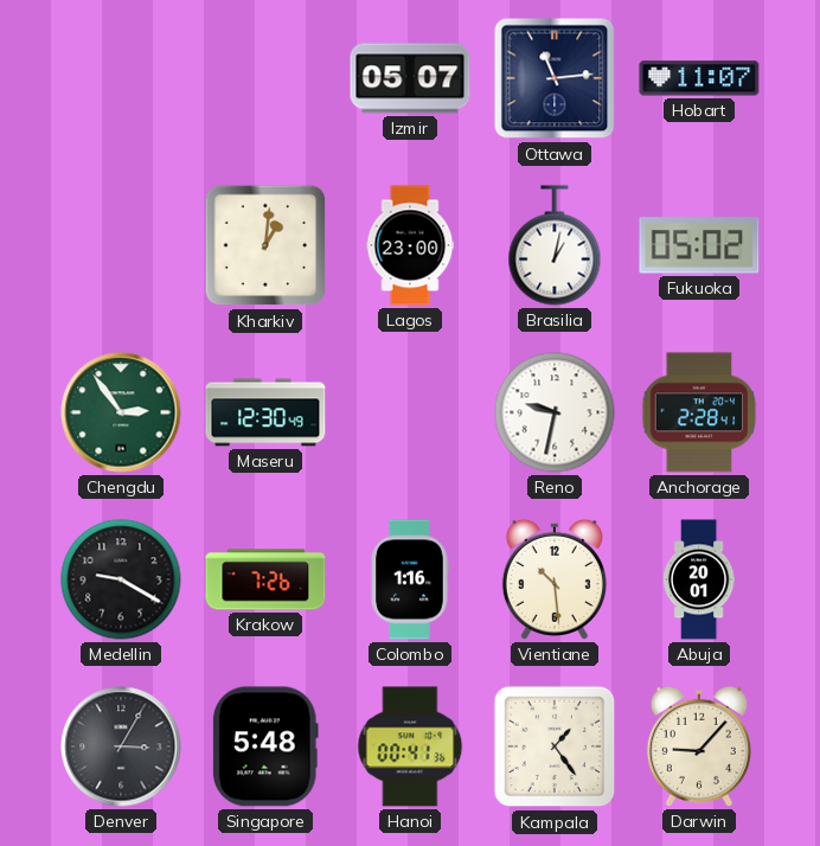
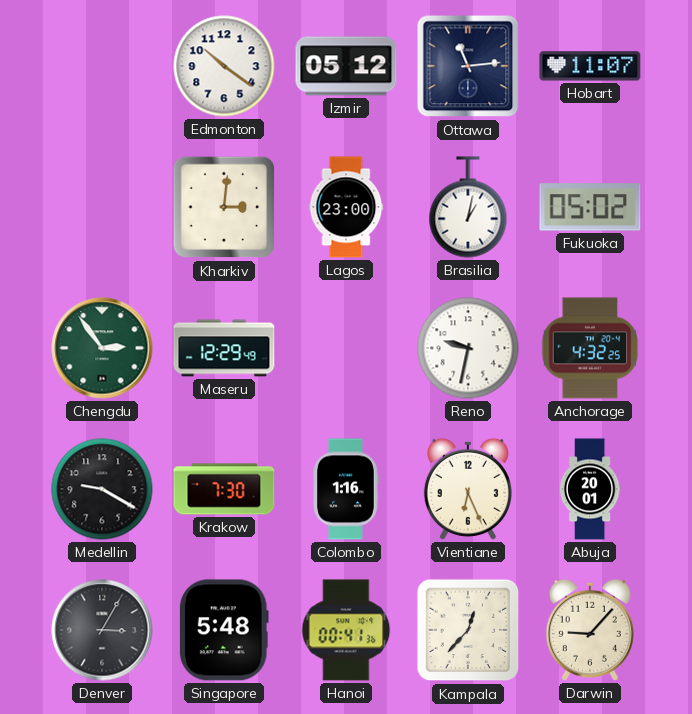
Edmonton: none -> 10:21 (224, 66)
Izmir: 05:07 -> 05:12 (346, 66)
Kharkiv: 1:01 -> 3:01 (224, 207)
Maseru: 12:30 -> 12:29 (224, 348)
Anchorage: 2:28 -> 4:32 (590, 348)
Krakow: 7:26 -> 7:30 (224, 489)
Vientiane: 10:29 -> 6:26 (468, 489)
Kampala: 1:24 -> 12:37 (468, 630)
